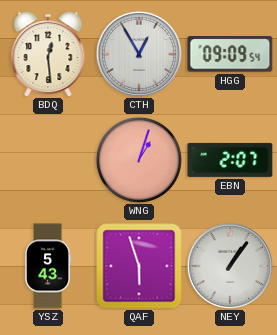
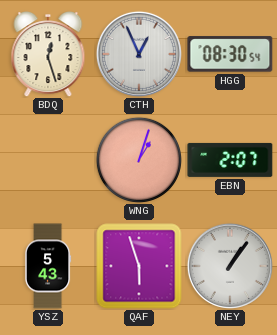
BDQ: 12:29 -> 12:27 (48, 55)
CTH: 12:55 -> 12:56 (139, 54)
HGG: 09:09 -> 08:30 (230, 54)
